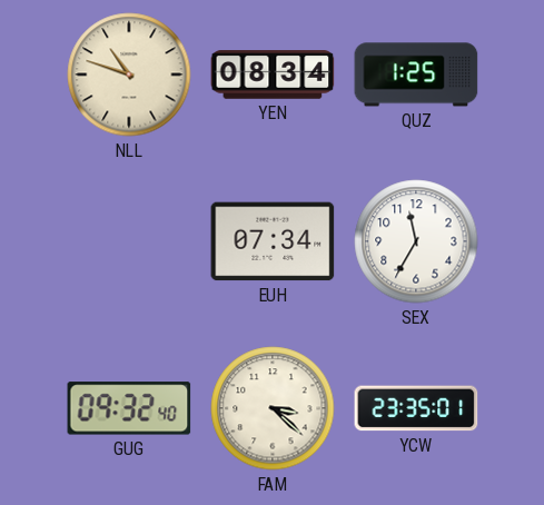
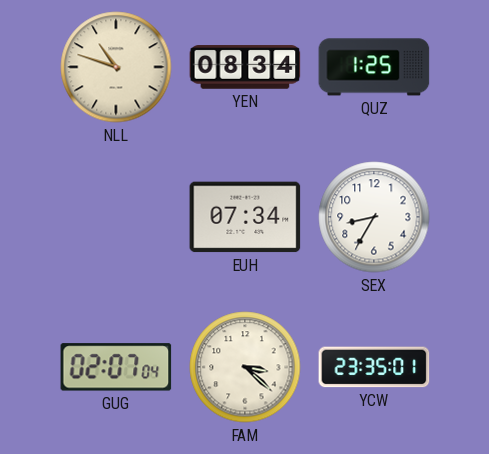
SEX: 11:35 -> 8:35 (374, 217)
GUG: 09:32 -> 02:07 (116, 367)
